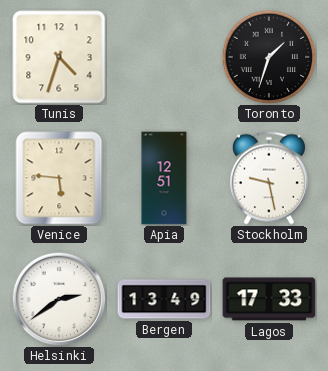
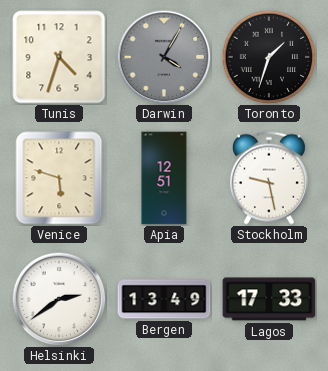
Darwin: none -> 4:05 (164, 57)
Venice: 5:46 -> 5:48 (59, 178)
